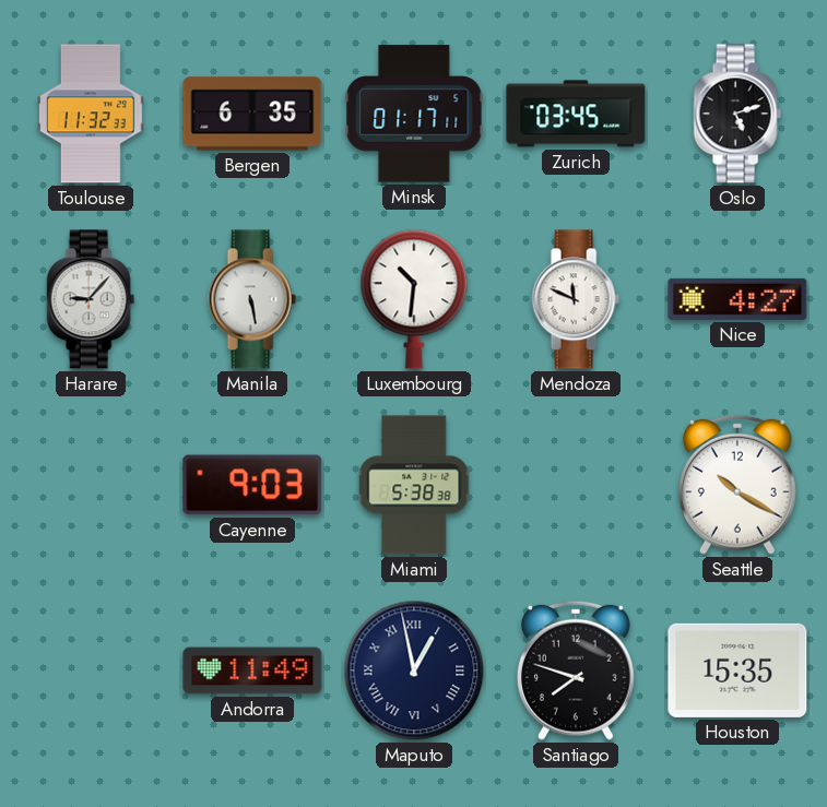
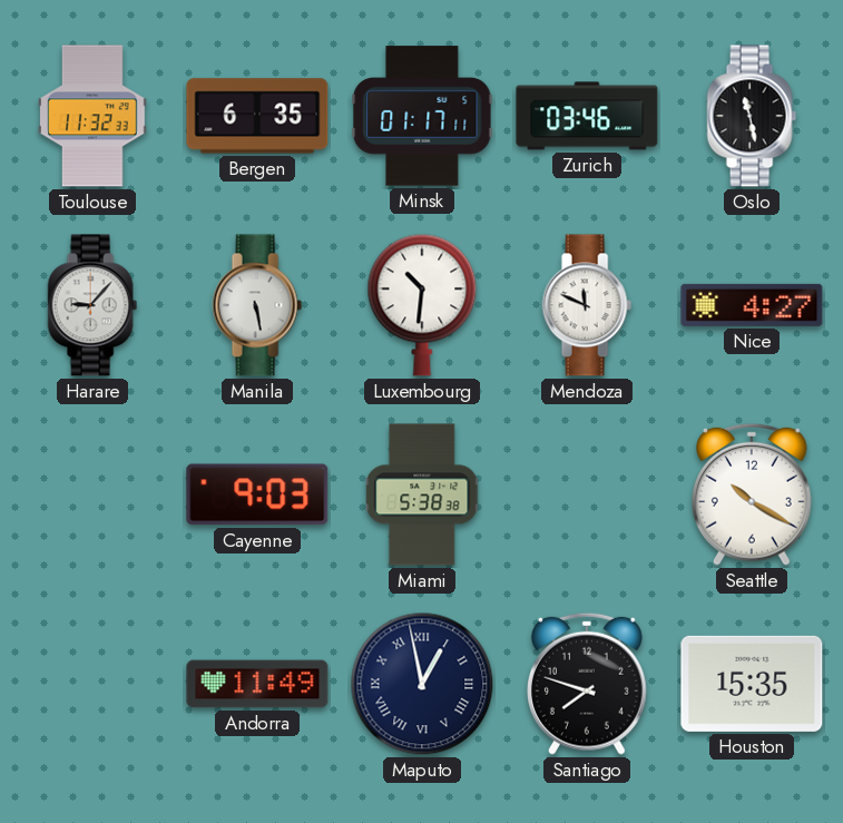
Zurich: 03:45 -> 03:46 (587, 116)
Oslo: 5:12 -> 11:28 (752, 116)
